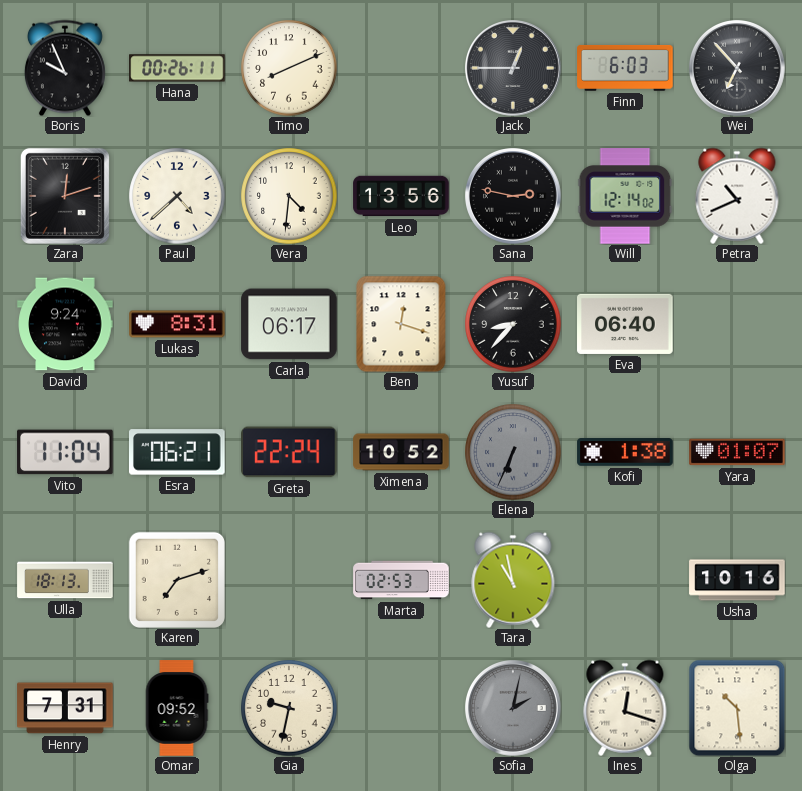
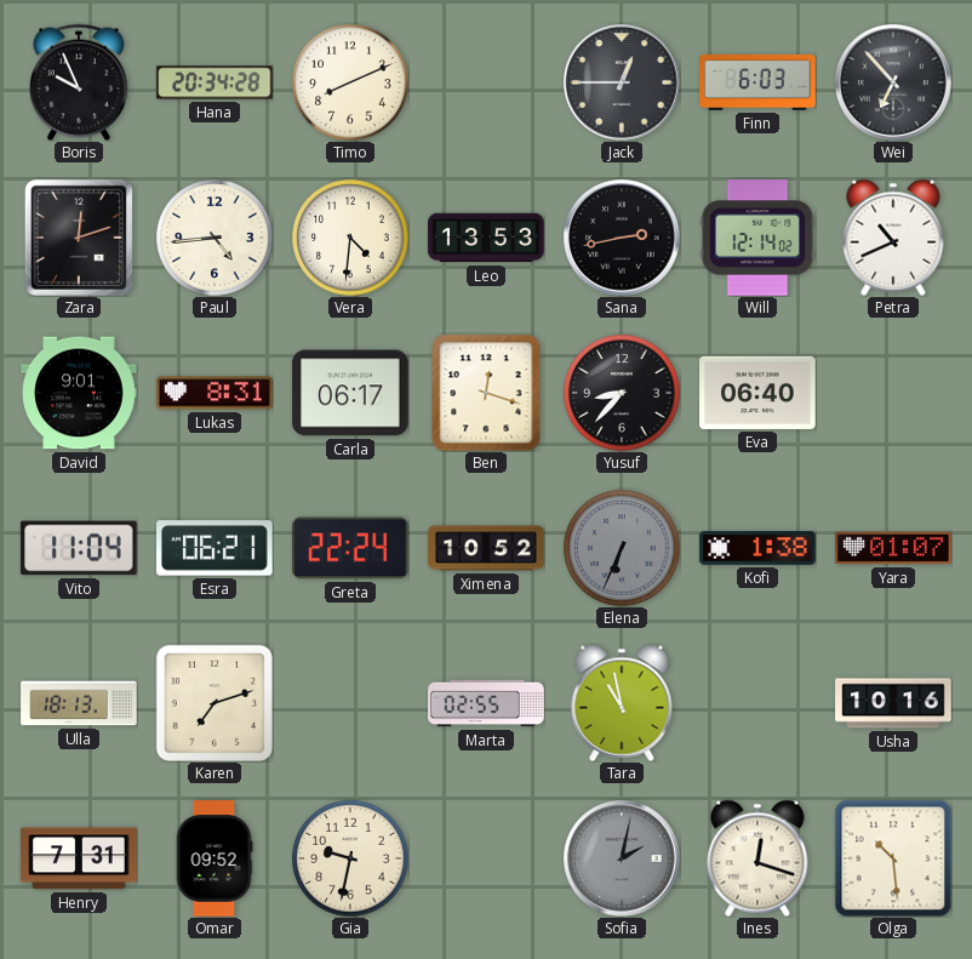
Hana: 00:26 -> 20:34 (215, 82)
Paul: 4:38 -> 4:44 (215, 238)
Leo: 13:56 -> 13:53 (486, 238)
Sana: 2:47 -> 2:43 (623, 239)
David: 9:24 -> 9:01 (79, 393)
Marta: 02:53 -> 02:55 (486, 703)
